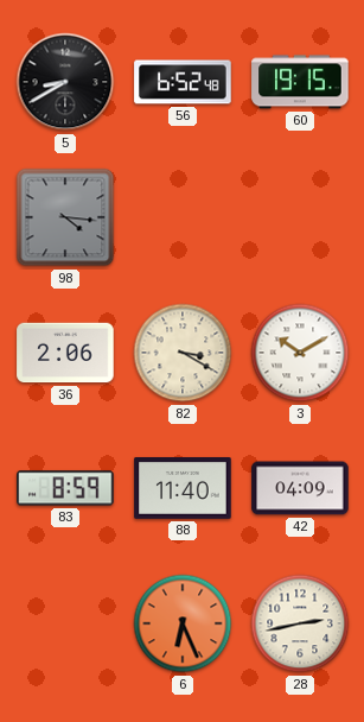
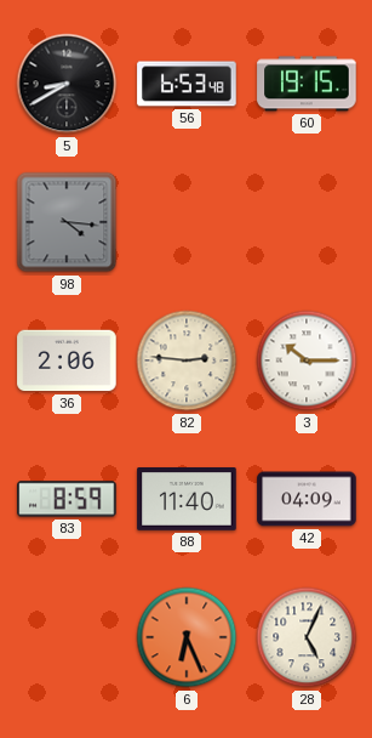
56: 6:52 -> 6:53 (187, 84)
82: 3:20 -> 2:46 (187, 361)
3: 10:10 -> 10:15 (307, 361)
28: 2:43 -> 5:04 (307, 637)
